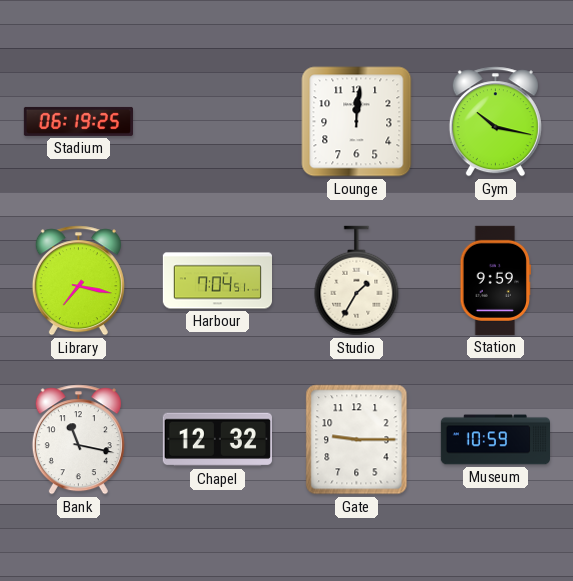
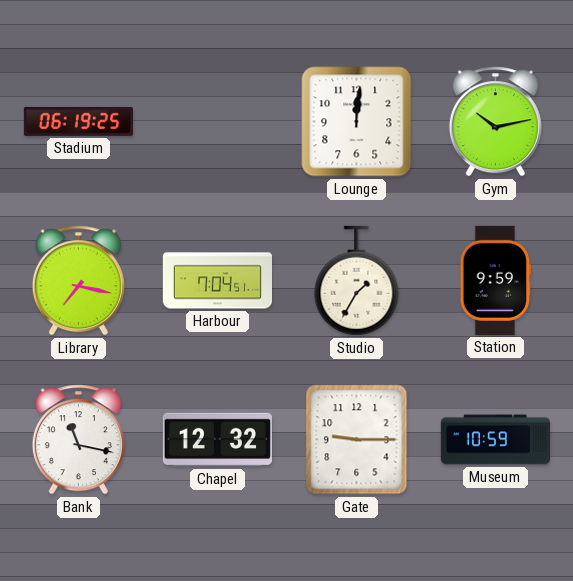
Gym: 10:17 -> 10:13 (495, 122)
